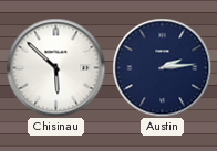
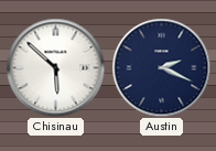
Austin: 2:14 -> 2:19 (161, 67)
